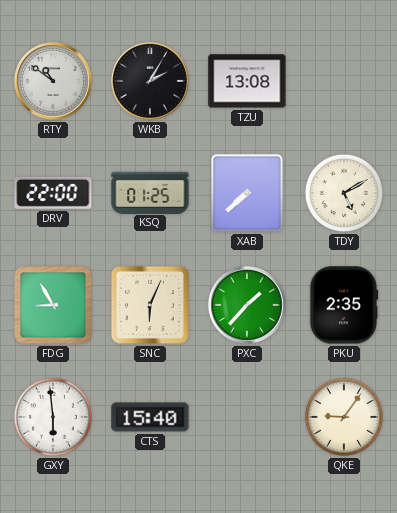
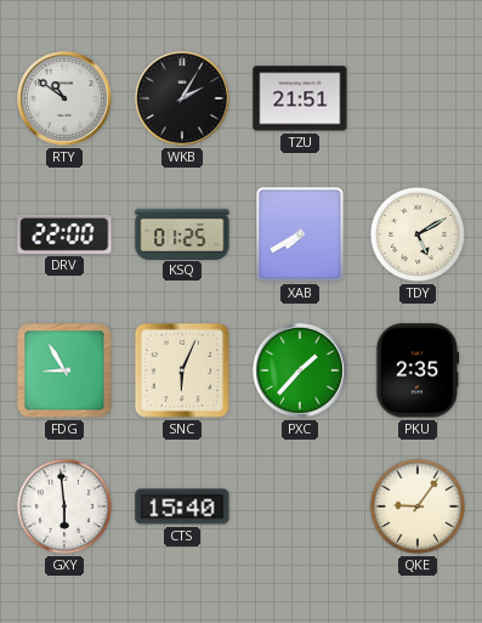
TZU: 13:08 -> 21:51 (300, 98)
XAB: 7:38 -> 7:40 (300, 234)
